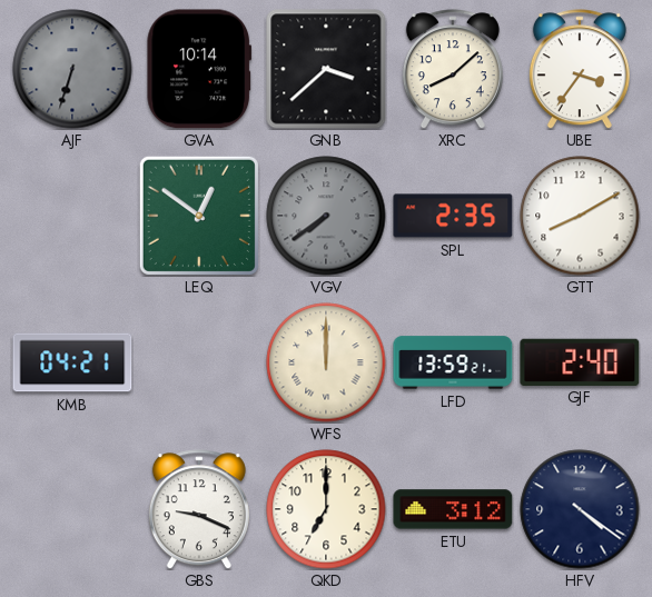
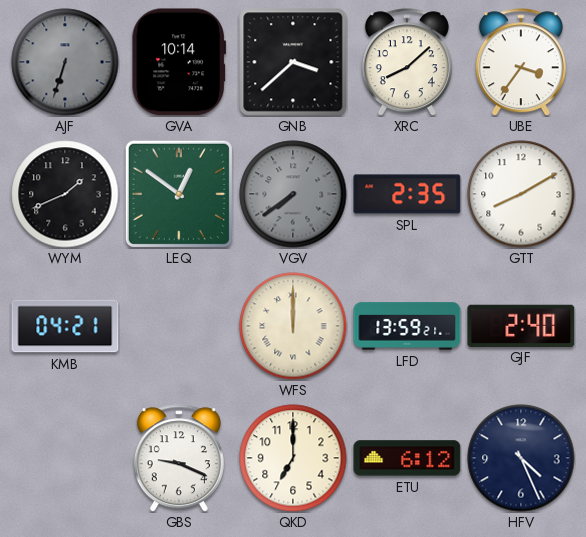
WYM: none -> 1:41 (65, 194)
ETU: 3:12 -> 6:12 (407, 458)
HFV: 4:21 -> 4:26 (521, 458)
